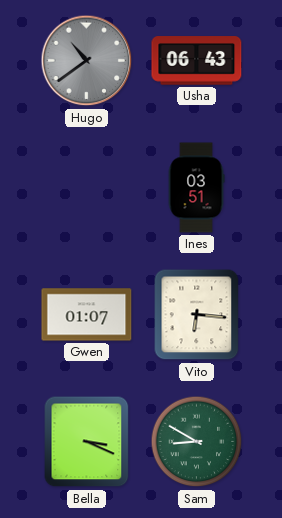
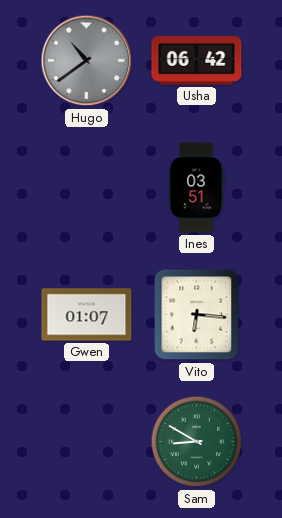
Usha: 06:43 -> 06:42 (197, 61)
Bella: 3:19 -> none (87, 442)
